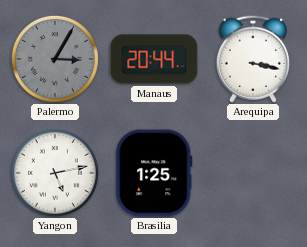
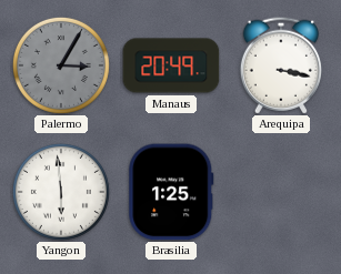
Manaus: 20:44 -> 20:49 (171, 65)
Yangon: 5:13 -> 5:59 (61, 192)
